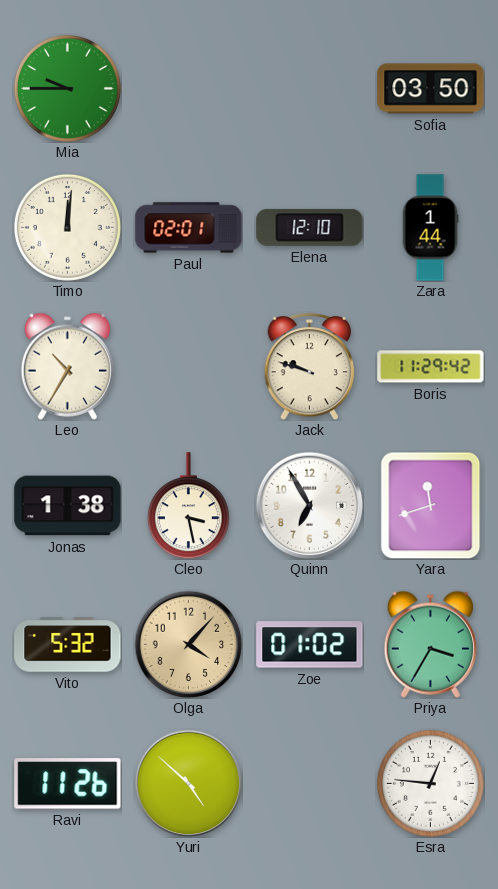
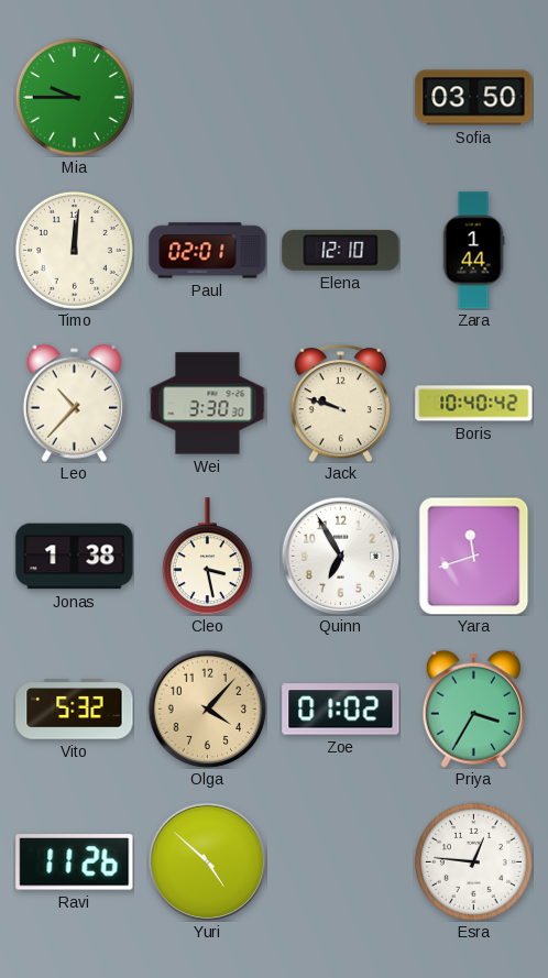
Leo: 10:35 -> 10:37 (74, 403)
Wei: none -> 3:30 (208, 404)
Boris: 11:29 -> 10:40 (474, 404)
